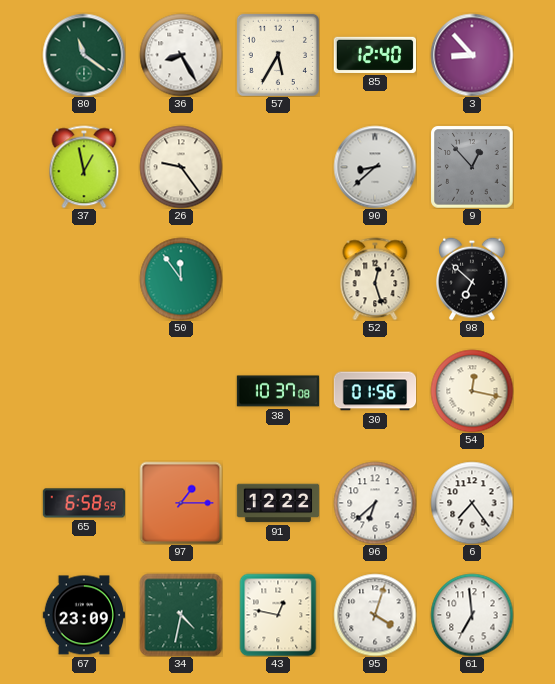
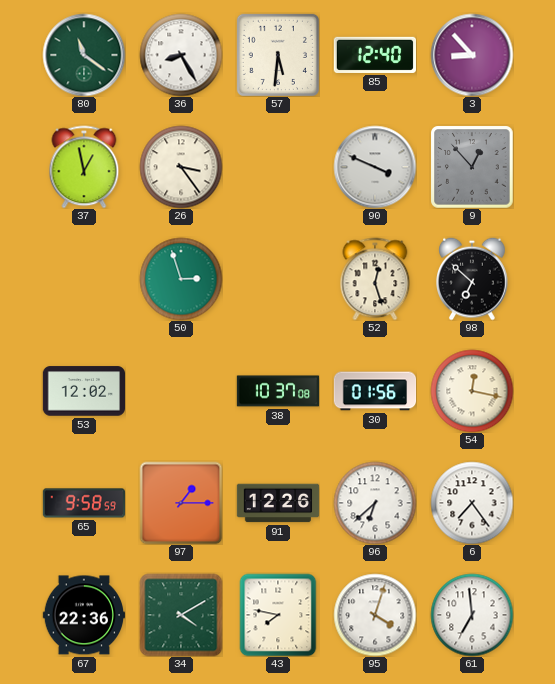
57: 5:35 -> 5:31 (278, 55)
26: 9:24 -> 3:24 (181, 167)
90: 8:38 -> 3:49 (375, 167)
50: 11:54 -> 2:57 (181, 279)
53: none -> 12:02 (83, 391)
65: 6:58 -> 9:58 (83, 503)
91: 12:22 -> 12:26 (278, 503)
67: 23:09 -> 22:36 (83, 615)
34: 4:32 -> 4:10 (181, 615)
43: 12:47 -> 7:47 (278, 615)
